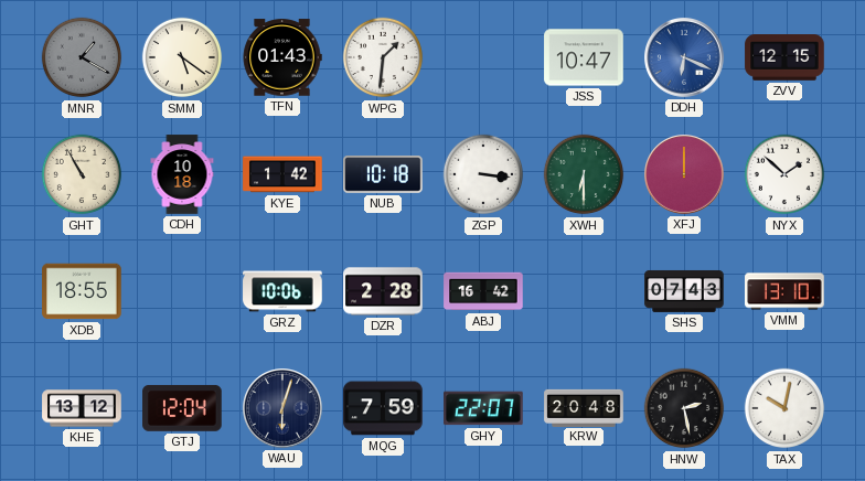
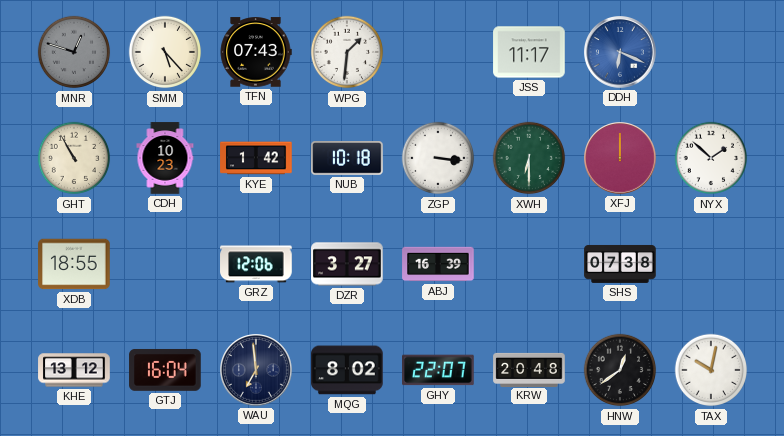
MNR: 1:20 -> 12:48 (74, 52)
SMM: 5:21 -> 5:23 (165, 52)
TFN: 01:43 -> 07:43 (256, 52)
JSS: 10:47 -> 11:17 (529, 52)
ZVV: 12:15 -> none (784, 57)
CDH: 10:18 -> 10:23 (165, 158)
GRZ: 10:06 -> 12:06 (256, 264)
DZR: 2:28 -> 3:27 (347, 264)
ABJ: 16:42 -> 16:39 (438, 264)
SHS: 07:43 -> 07:38 (620, 264)
VMM: 13:10 -> none (784, 291)
GTJ: 12:04 -> 16:04 (165, 370)
WAU: 6:03 -> 6:59 (256, 371)
MQG: 7:59 -> 8:02 (347, 370)
HNW: 2:28 -> 12:39 (620, 370)
